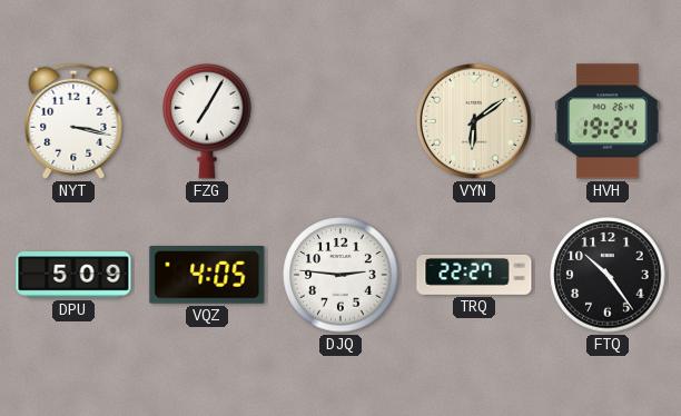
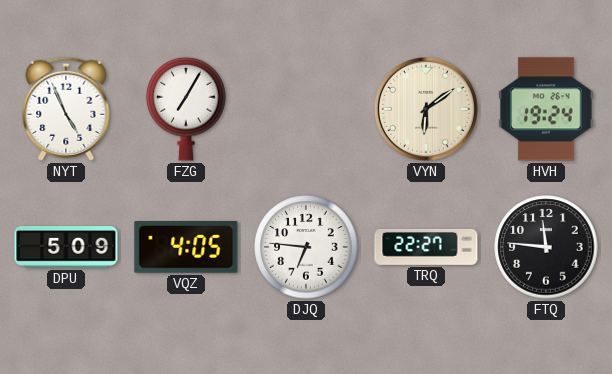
NYT: 3:17 -> 4:56 (66, 109)
DJQ: 2:46 -> 6:46 (306, 247)
FTQ: 10:24 -> 11:46 (546, 247)
